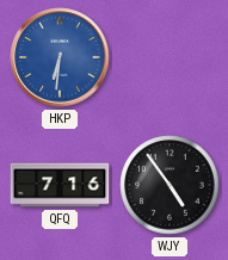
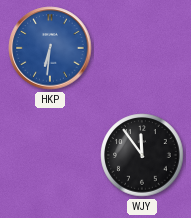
QFQ: 7:16 -> none (60, 185)
WJY: 4:54 -> 11:54 (142, 155)
